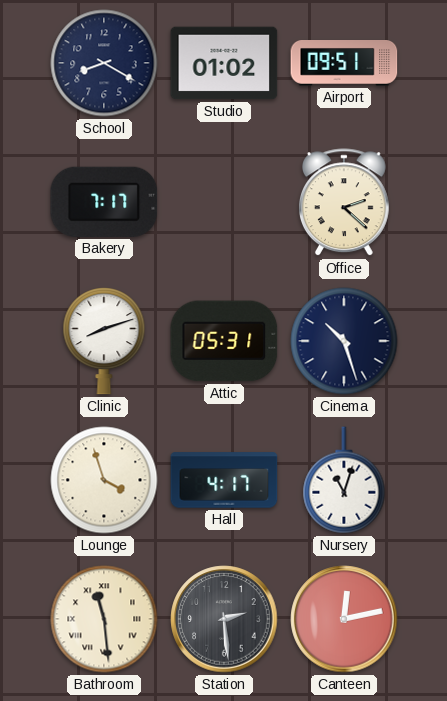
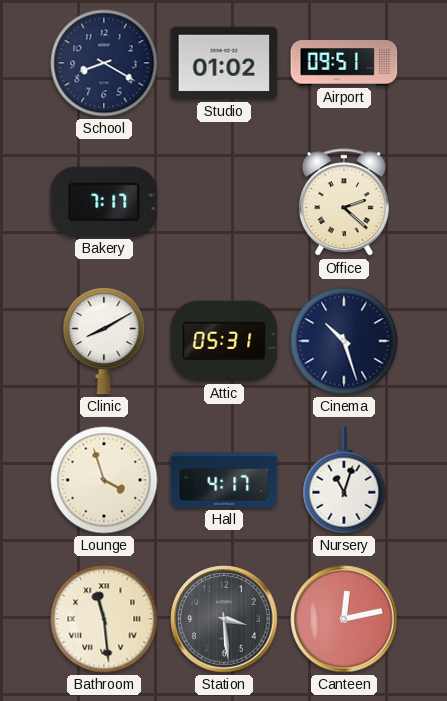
Clinic: 8:12 -> 8:10 (104, 342)
Station: 2:29 -> 3:29 (224, 619)
